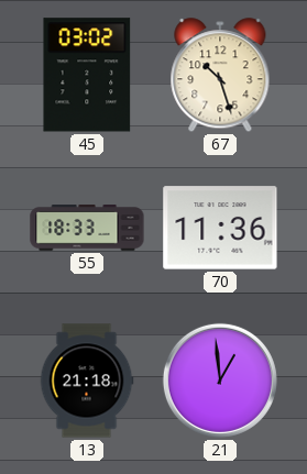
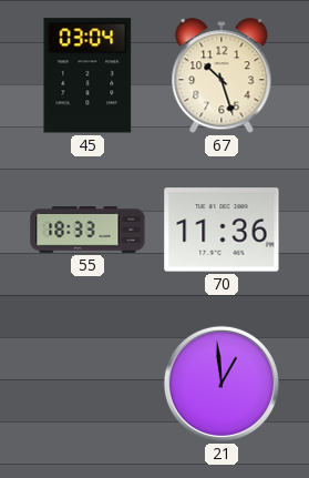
45: 03:02 -> 03:04 (87, 75)
13: 21:18 -> none (87, 381)
